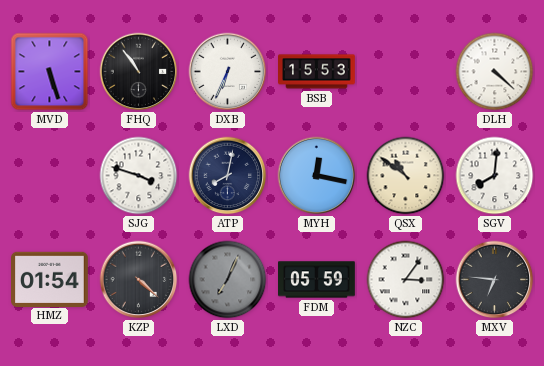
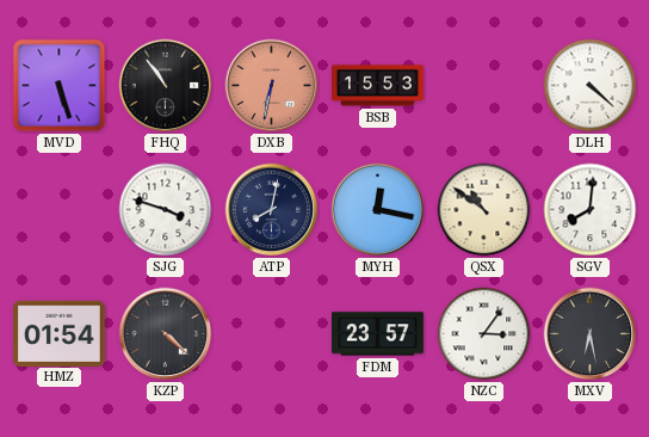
DXB: 6:34 -> 6:32 (272, 86)
DXB dial: white -> salmon (272, 86)
LXD: 7:04 -> none (228, 280)
FDM: 05:59 -> 23:57 (378, 334)
MXV: 6:46 -> 6:28 (591, 334)
